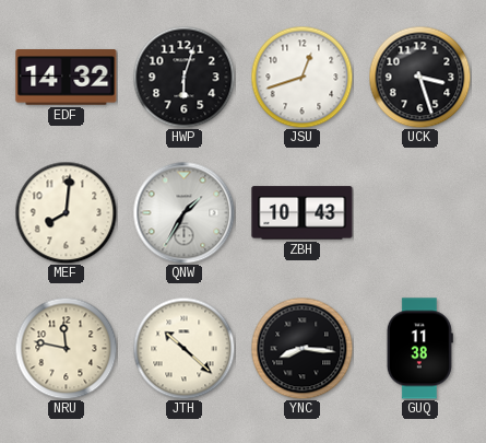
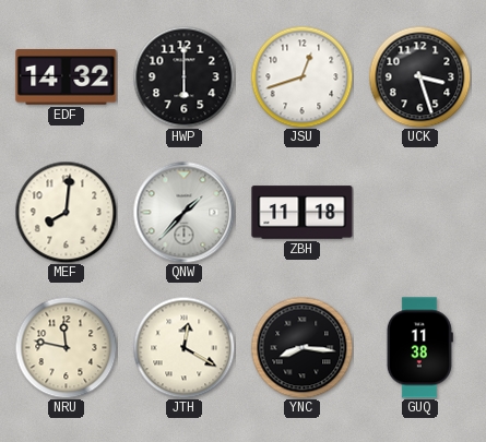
HWP: 6:03 -> 6:00 (183, 76)
QNW: 1:35 -> 1:37 (183, 212)
ZBH: 10:43 -> 11:18 (303, 213)
JTH: 10:22 -> 12:20 (183, 347)
